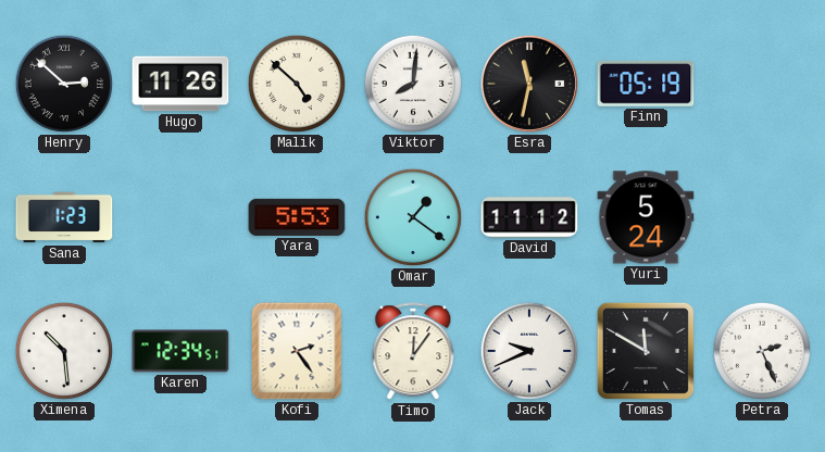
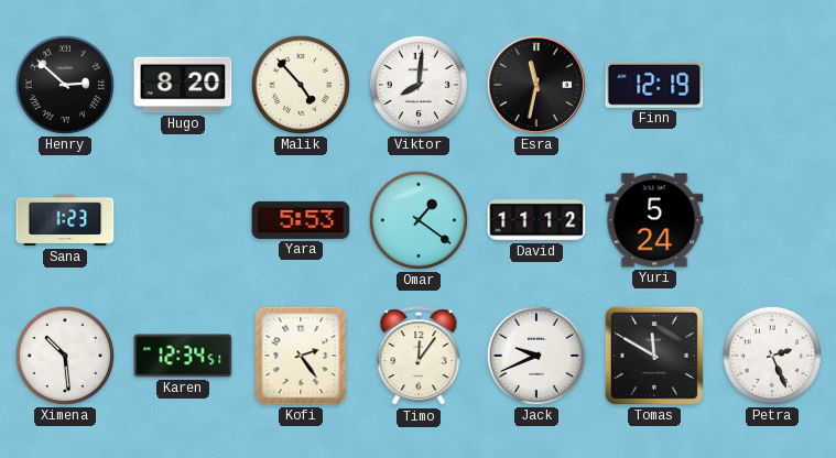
Hugo: 11:26 -> 8:20 (183, 85)
Malik: 4:52 -> 4:53 (301, 85)
Finn: 05:19 -> 12:19 (654, 85)
